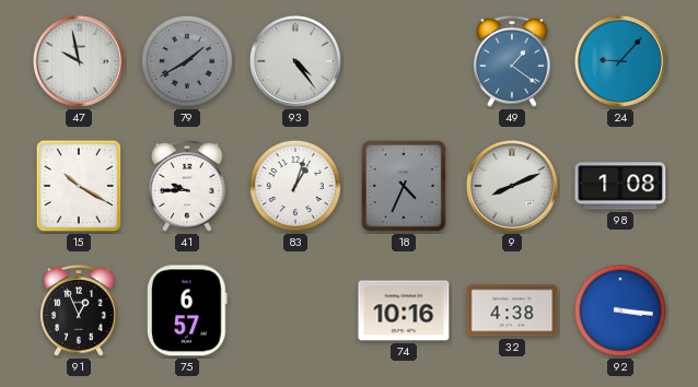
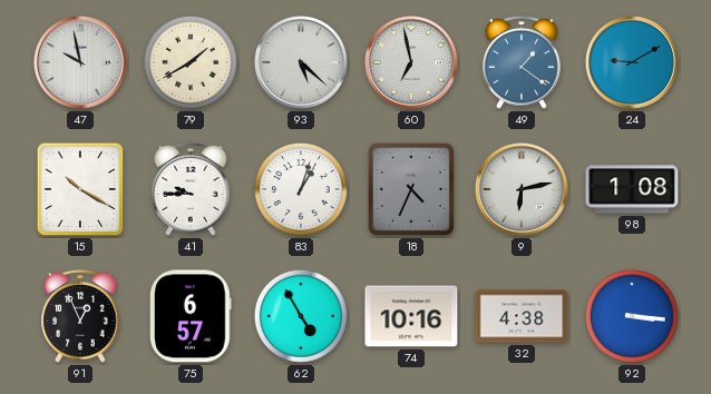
79 dial: grey -> cream (191, 62)
93: 4:24 -> 5:22 (301, 62)
60: none -> 6:58 (411, 62)
24: 9:07 -> 9:10 (632, 62)
9: 8:11 -> 6:13 (522, 189)
62: none -> 4:55 (301, 316)
